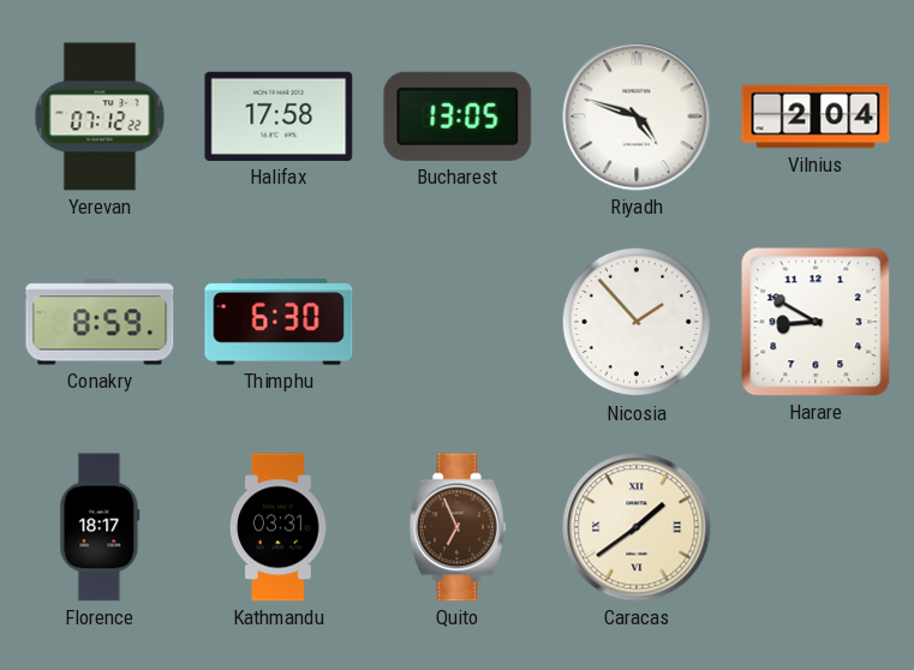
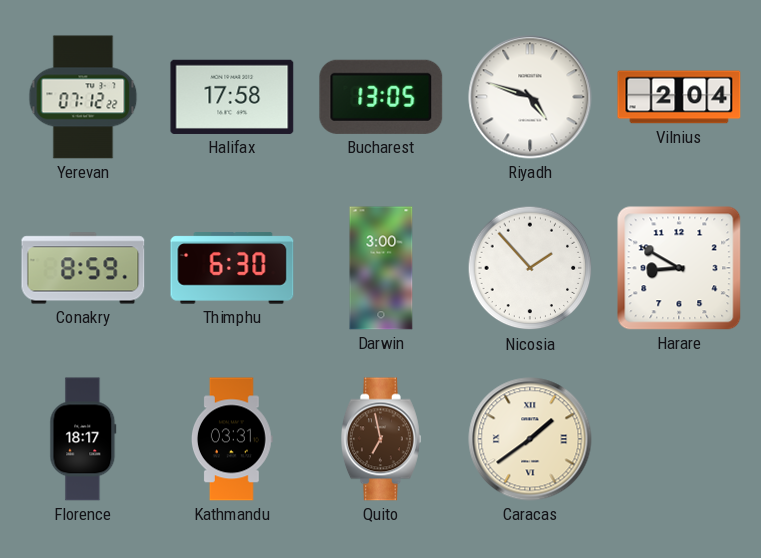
Darwin: none -> 3:00 (381, 268)
Quito: 6:56 -> 6:58 (381, 439)
